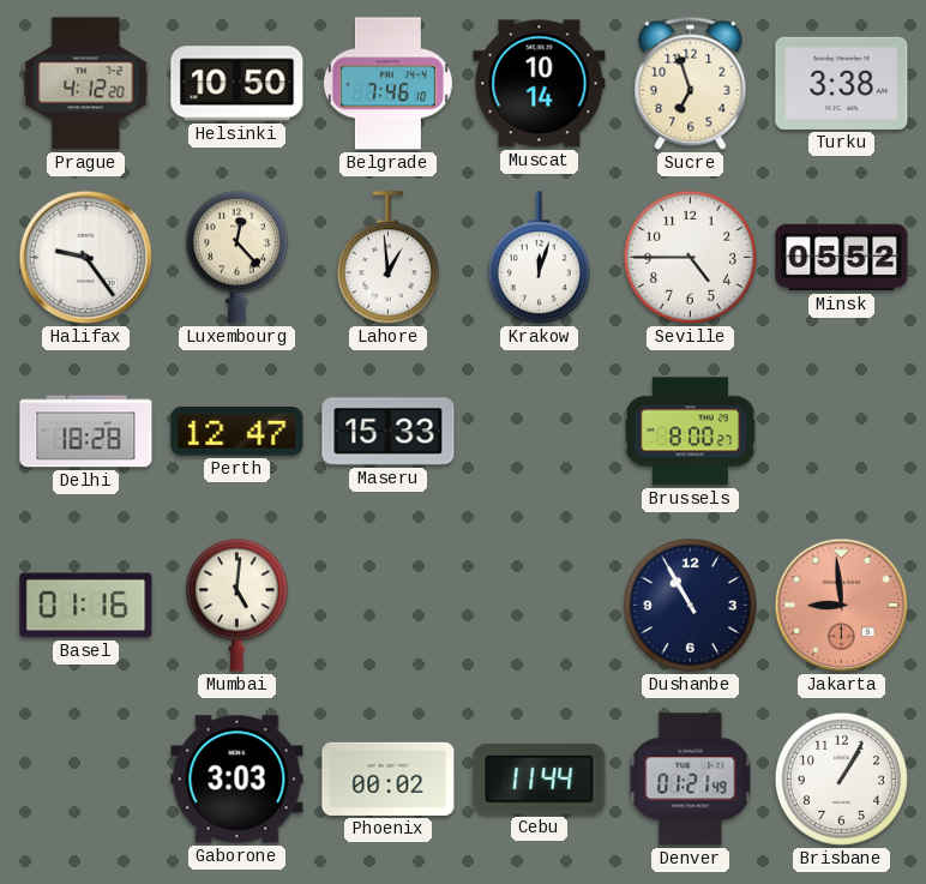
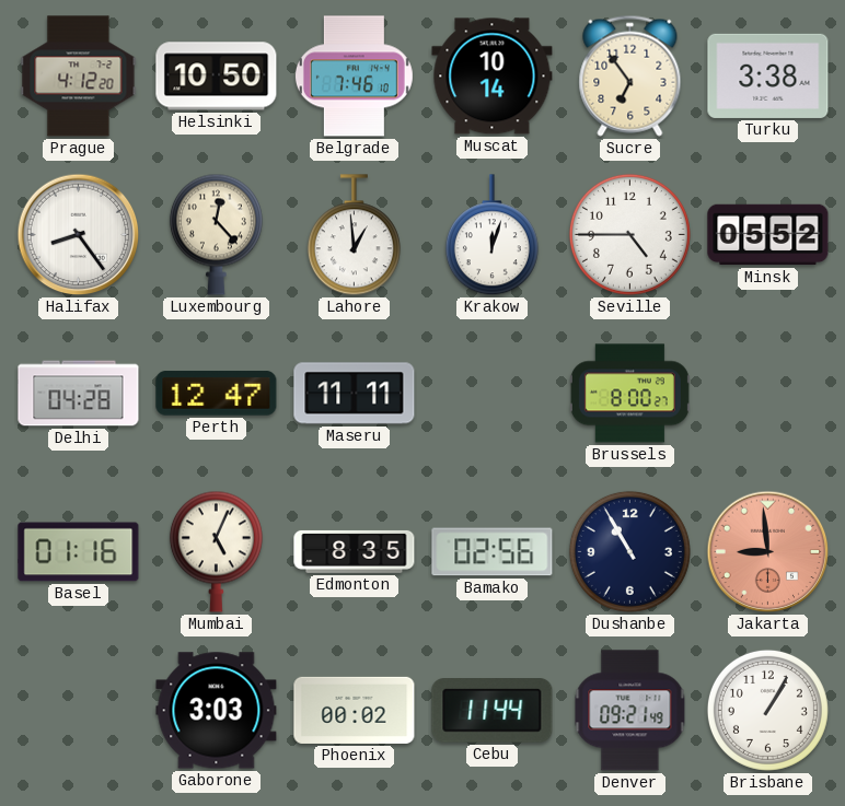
Sucre: 6:57 -> 6:54 (630, 75)
Halifax: 9:24 -> 8:24 (79, 235)
Delhi: 18:28 -> 04:28 (79, 394)
Maseru: 15:33 -> 11:11 (355, 394)
Mumbai: 5:01 -> 5:04 (216, 551)
Edmonton: none -> 8:35 (355, 551)
Bamako: none -> 02:56 (493, 552)
Denver: 01:21 -> 09:21 (630, 711)
